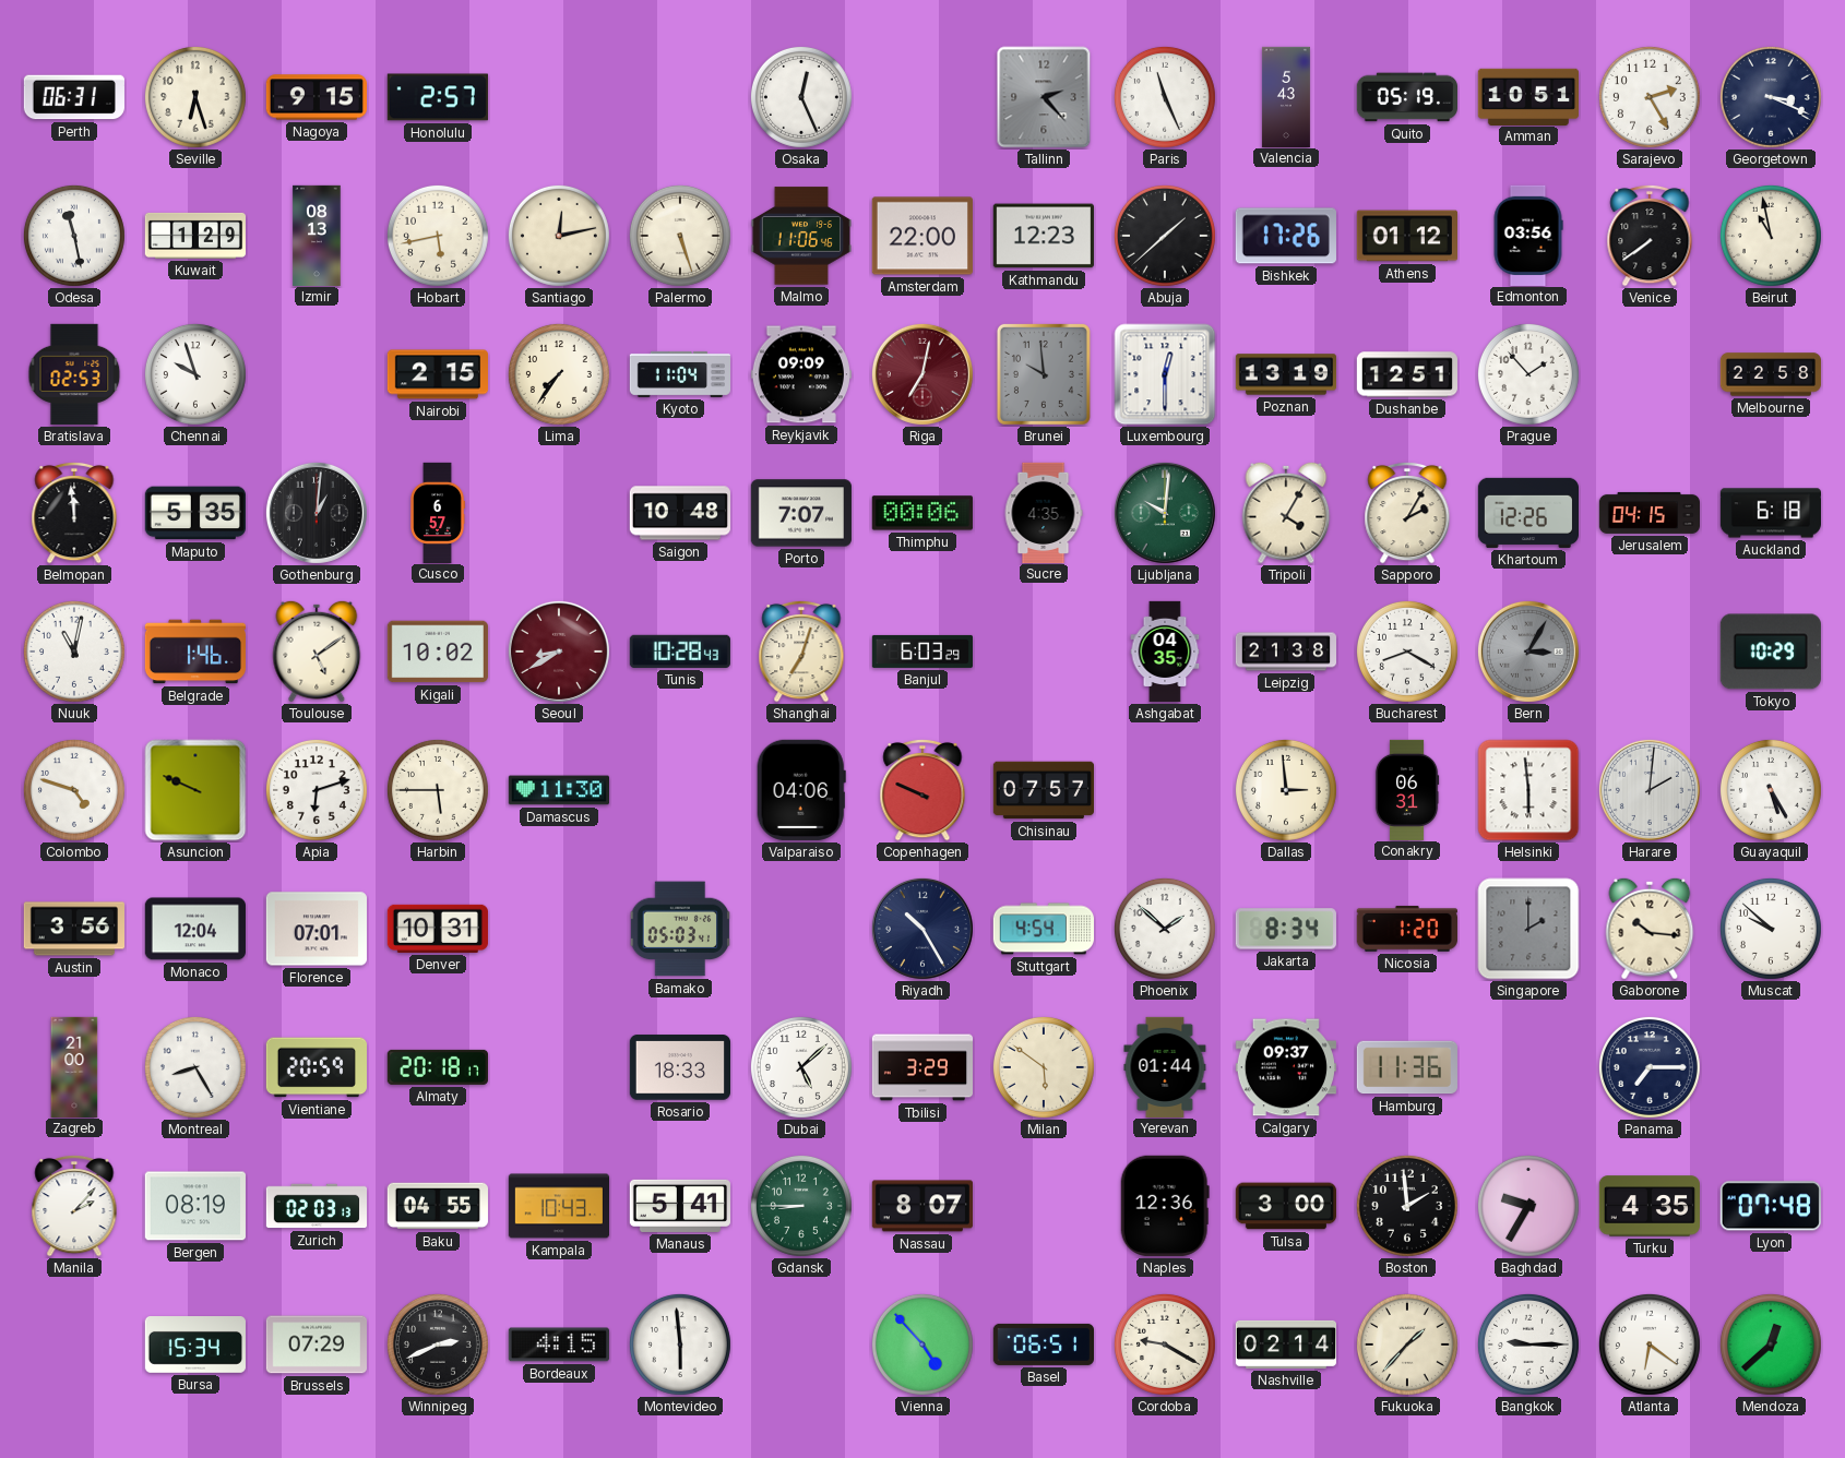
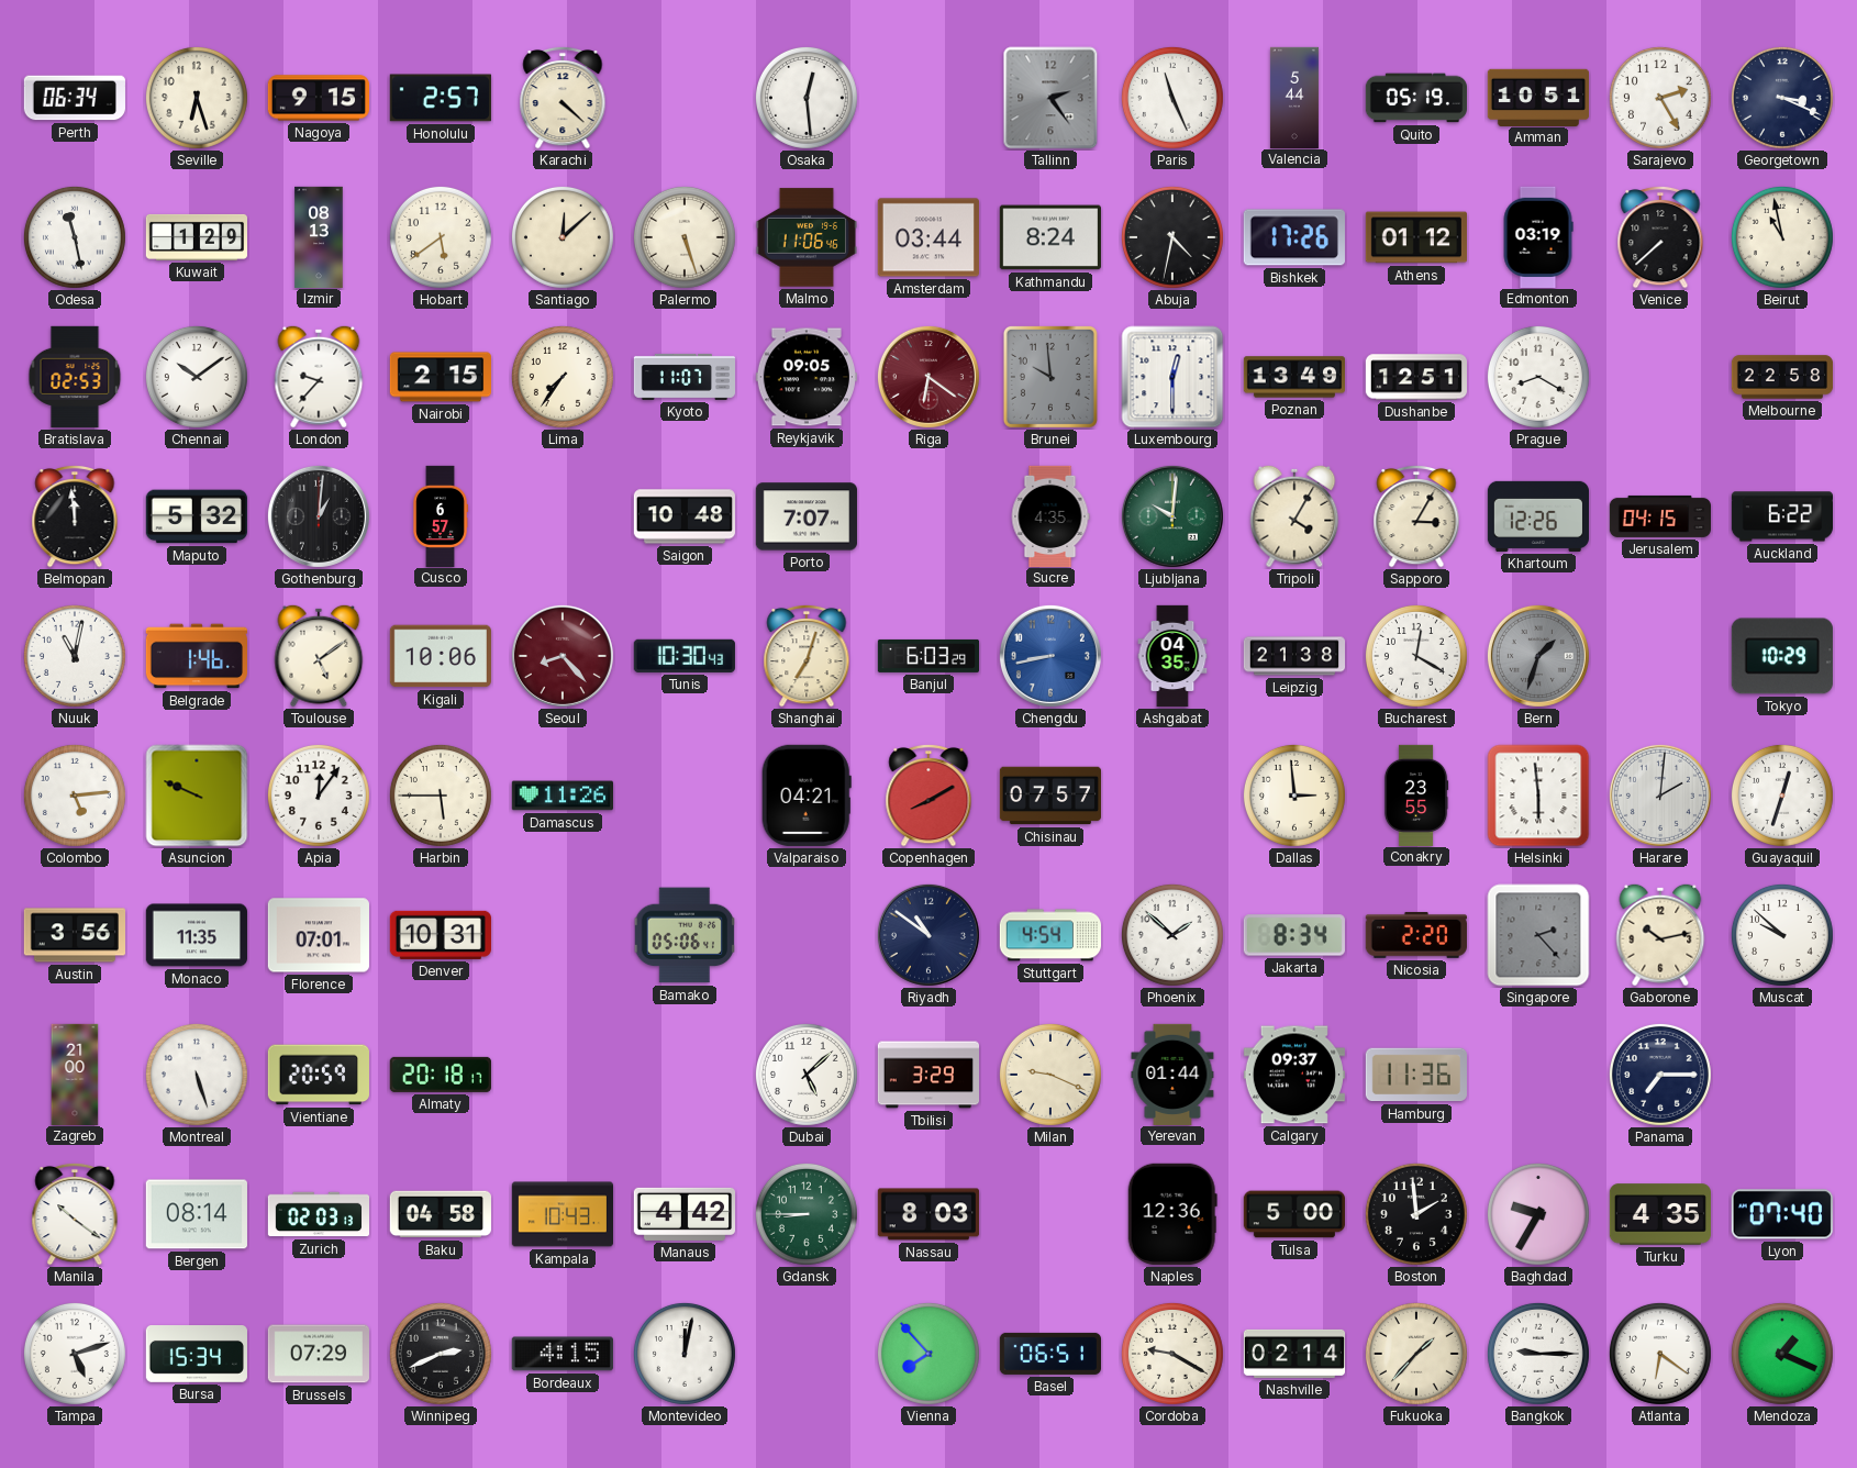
Perth: 06:31 -> 06:34 (75, 98)
Karachi: none -> 4:22 (563, 98)
Osaka: 12:26 -> 12:29 (807, 98)
Tallinn: 2:23 -> 2:24 (1050, 98)
Valencia: 5:43 -> 5:44 (1294, 97)
Hobart: 5:43 -> 5:39 (441, 237)
Santiago: 12:13 -> 12:08 (563, 237)
Amsterdam: 22:00 -> 03:44 (928, 237)
Kathmandu: 12:23 -> 8:24 (1050, 237)
Abuja: 1:38 -> 4:32 (1172, 237)
Edmonton: 03:56 -> 03:19 (1538, 236)
Venice: 7:39 -> 7:38 (1660, 237)
Chennai: 9:57 -> 10:09 (197, 377)
London: none -> 9:37 (319, 377)
Kyoto: 11:04 -> 11:07 (683, 377)
Reykjavik: 09:09 -> 09:05 (807, 377)
Riga: 7:02 -> 6:21 (928, 377)
Poznan: 13:19 -> 13:49 (1293, 377)
Prague: 1:53 -> 8:20 (1538, 377)
Maputo: 5:35 -> 5:32 (197, 516)
Thimphu: 00:06 -> none (922, 513)
Sapporo: 2:05 -> 3:05 (1416, 516)
Auckland: 6:18 -> 6:22 (1781, 516)
Kigali: 10:02 -> 10:06 (441, 656)
Seoul: 8:40 -> 8:23 (563, 656)
Tunis: 10:28 -> 10:30 (685, 656)
Chengdu: none -> 8:43 (1050, 656)
Bucharest: 8:20 -> 12:20 (1416, 656)
Bern: 3:05 -> 1:33 (1538, 656)
Colombo: 4:48 -> 5:14 (75, 796)
Apia: 6:12 -> 12:06 (319, 796)
Damascus: 11:30 -> 11:26 (561, 796)
Valparaiso: 04:06 -> 04:21 (807, 796)
Copenhagen: 9:49 -> 8:10 (928, 796)
Conakry: 06:31 -> 23:55 (1416, 794)
Guayaquil: 5:25 -> 12:33 (1782, 796)
Monaco: 12:04 -> 11:35 (196, 935)
Bamako: 05:03 -> 05:06 (685, 935)
Riyadh: 10:25 -> 10:51 (928, 935)
Nicosia: 1:20 -> 2:20 (1416, 935)
Singapore: 2:00 -> 2:23 (1538, 935)
Gaborone: 10:16 -> 10:13 (1660, 935)
Montreal: 8:25 -> 5:27 (197, 1075)
Rosario: 18:33 -> none (679, 1067)
Milan: 5:51 -> 9:19 (1050, 1075)
Manila: 2:07 -> 10:21 (75, 1214)
Bergen: 08:19 -> 08:14 (197, 1214)
Baku: 04:55 -> 04:58 (441, 1214)
Manaus: 5:41 -> 4:42 (683, 1214)
Nassau: 8:07 -> 8:03 (928, 1214)
Tulsa: 3:00 -> 5:00 (1293, 1214)
Lyon: 07:48 -> 07:40 (1782, 1214)
Tampa: none -> 5:12 (75, 1354)
Montevideo: 5:59 -> 12:02 (685, 1354)
Vienna: 4:53 -> 7:53 (928, 1354)
Mendoza: 12:38 -> 1:19 (1782, 1354)
